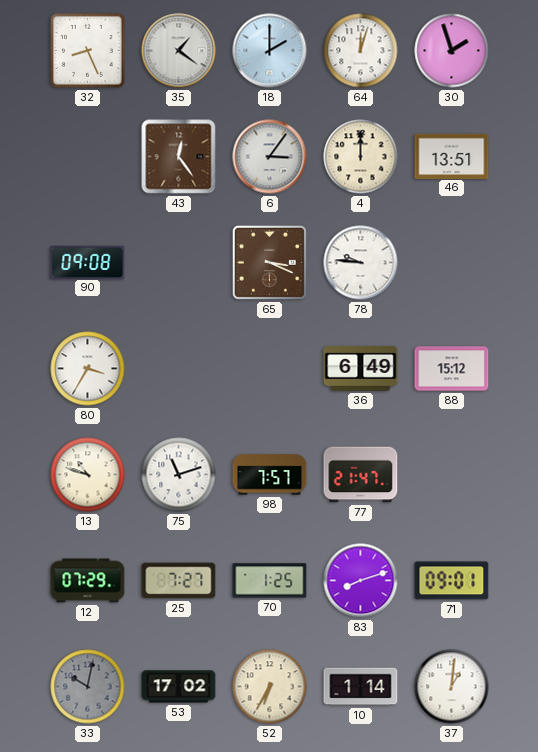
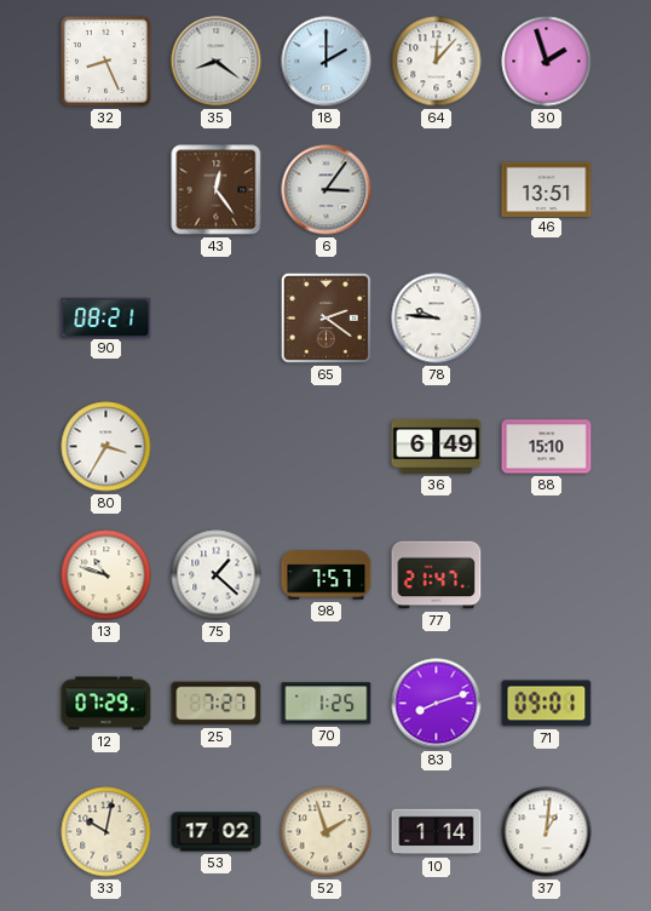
35: 1:21 -> 8:21 (217, 62)
64: 12:03 -> 12:07 (437, 62)
4: 12:00 -> none (361, 157)
90: 09:08 -> 08:21 (106, 317)
65: 3:19 -> 2:21 (325, 317)
88: 15:12 -> 15:10 (547, 447)
75: 11:12 -> 1:22 (217, 575)
33 dial: grey -> cream (106, 832)
52: 6:35 -> 1:57 (327, 832)
